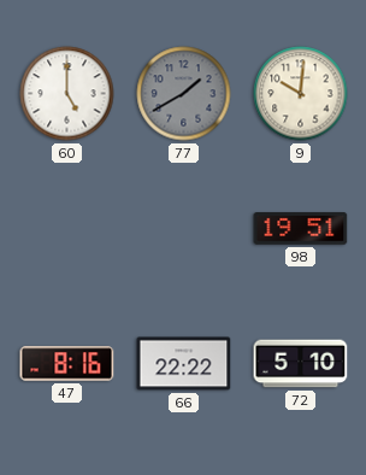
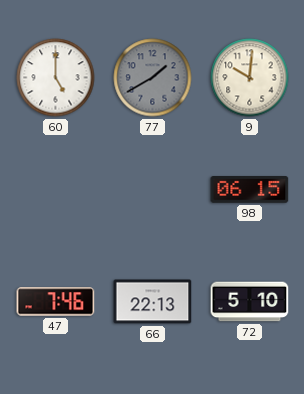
98: 19:51 -> 06:15 (250, 190)
47: 8:16 -> 7:46 (56, 302)
66: 22:22 -> 22:13 (153, 302)
